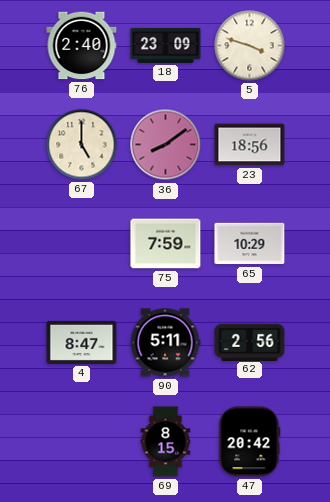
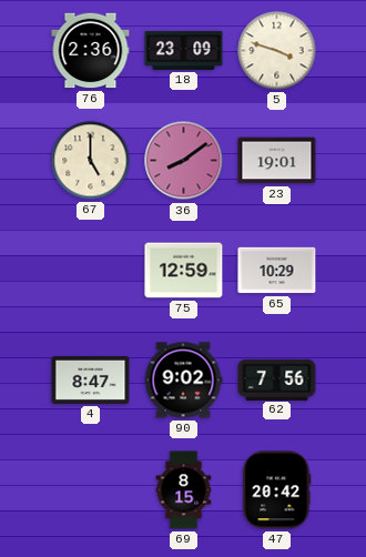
76: 2:40 -> 2:36 (91, 51)
23: 18:56 -> 19:01 (277, 161)
75: 7:59 -> 12:59 (184, 271)
90: 5:11 -> 9:02 (183, 381)
62: 2:56 -> 7:56 (277, 379)
